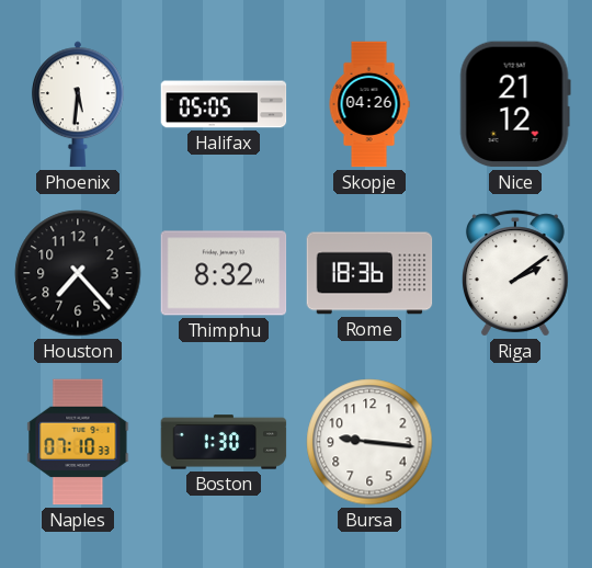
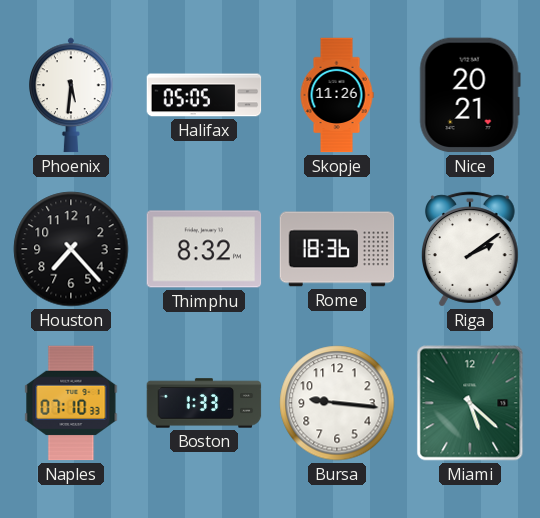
Skopje: 04:26 -> 11:26 (337, 95)
Nice: 21:12 -> 20:21 (470, 95)
Boston: 1:30 -> 1:33 (204, 403)
Miami: none -> 5:22 (470, 403)
